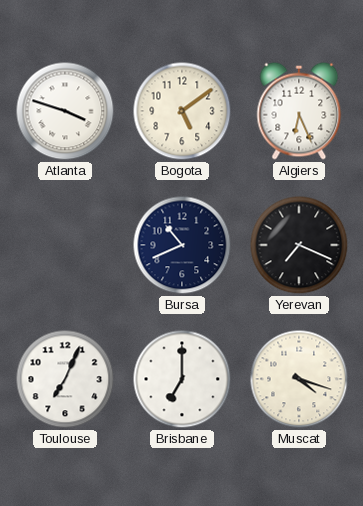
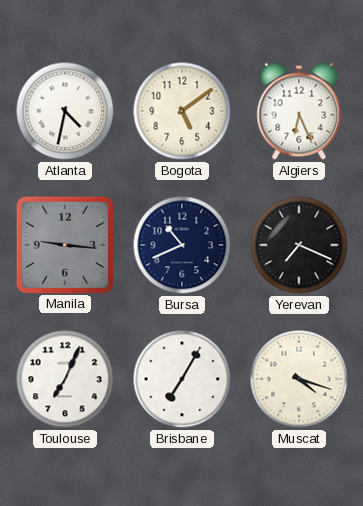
Atlanta: 3:48 -> 4:32 (65, 111)
Manila: none -> 9:16 (64, 244)
Brisbane: 7:00 -> 7:05 (182, 379)
